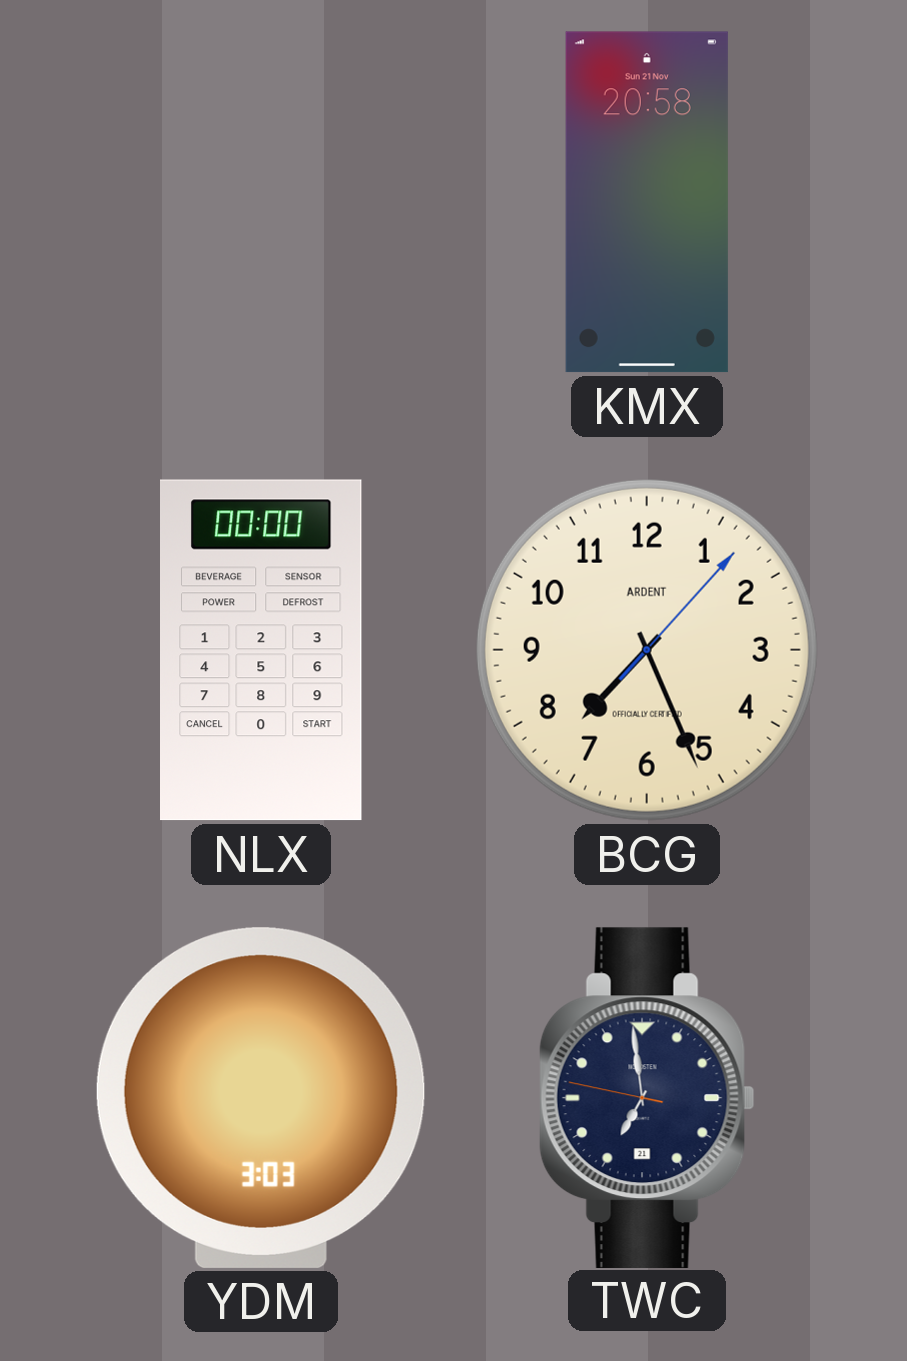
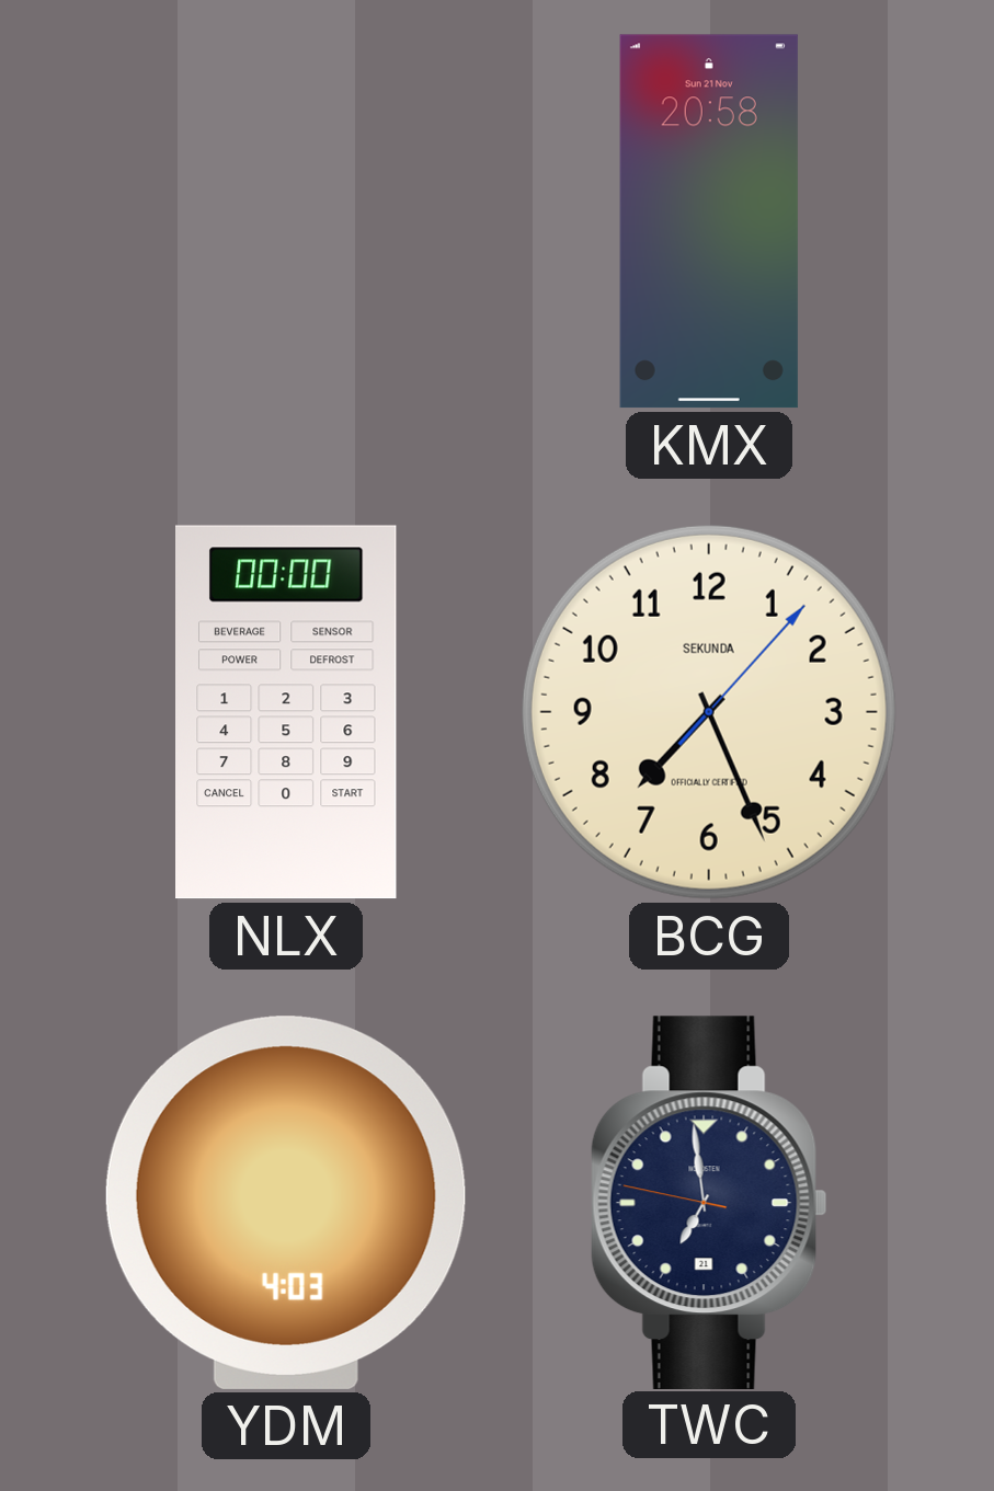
BCG brand: ARDENT -> SEKUNDA (709, 712)
YDM: 3:03 -> 4:03 (286, 1203)
